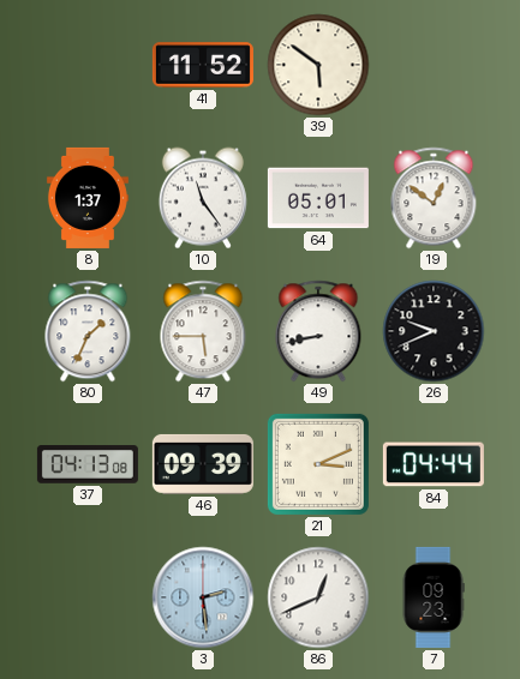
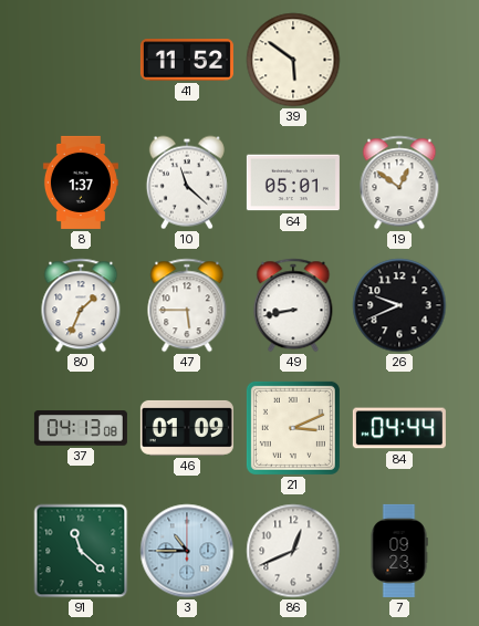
10: 11:24 -> 11:22 (187, 182)
46: 09:39 -> 01:09 (187, 428)
91: none -> 11:22 (81, 551)
3: 2:29 -> 10:45 (187, 551)
